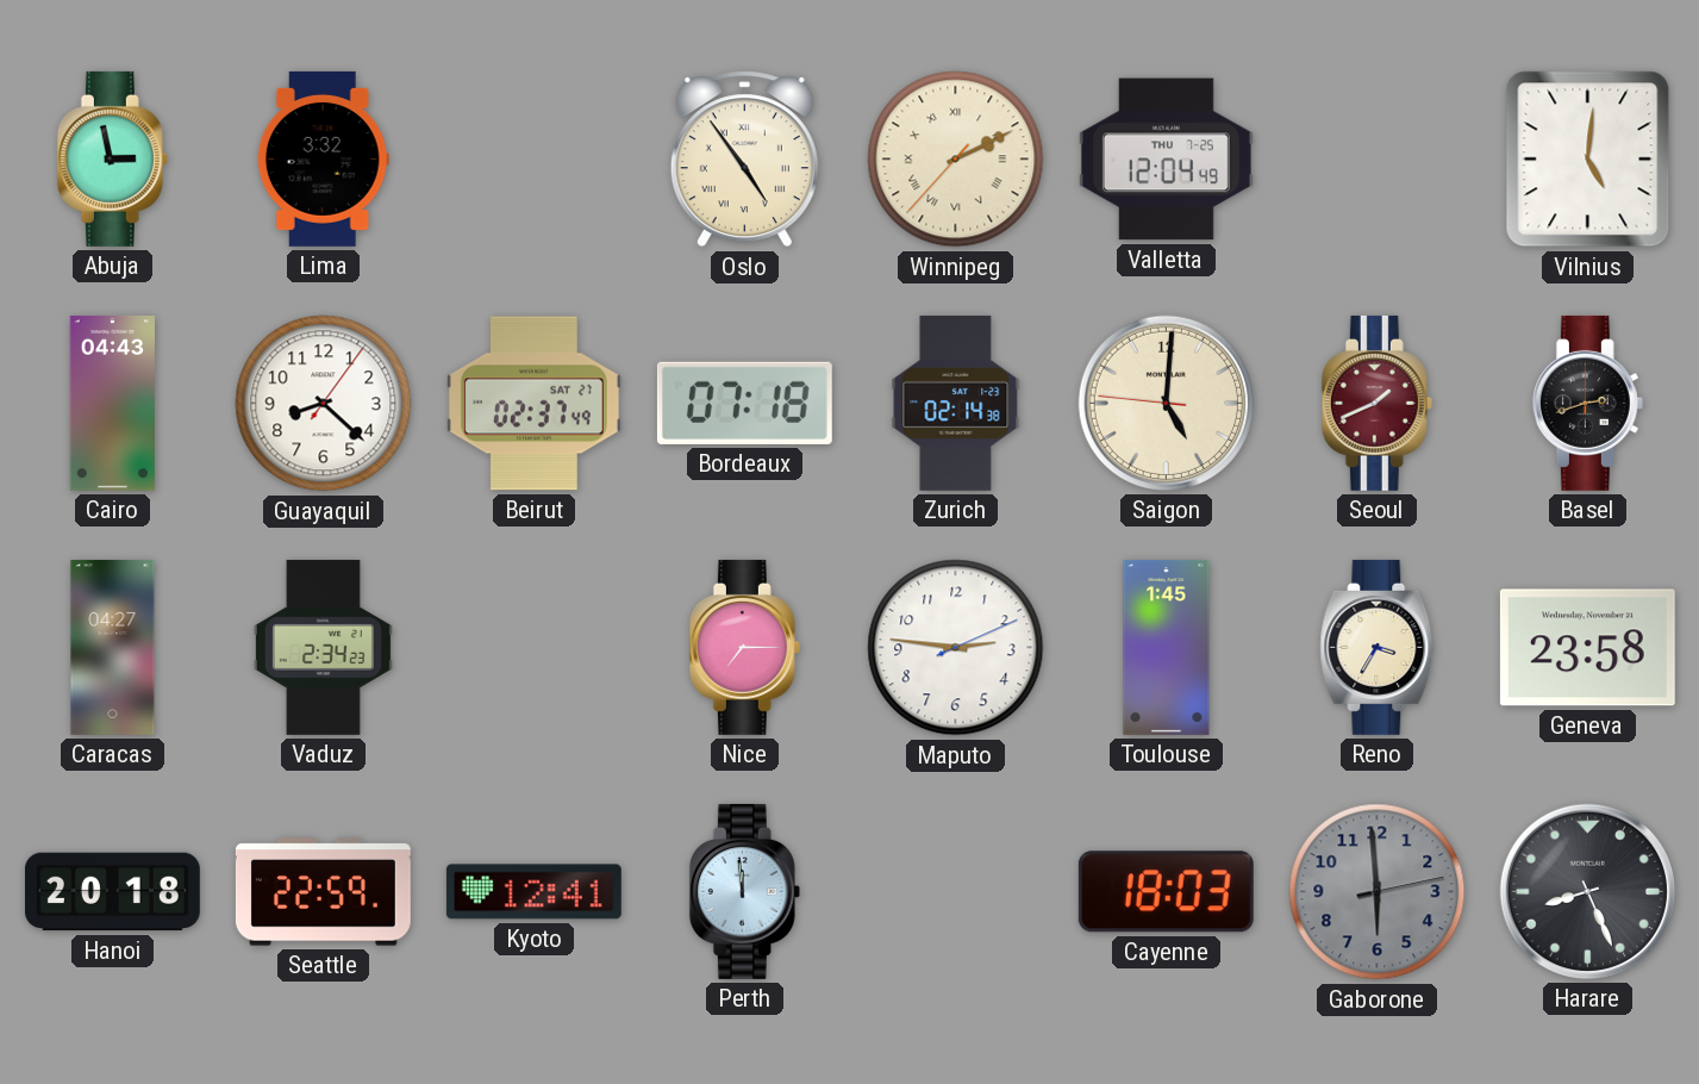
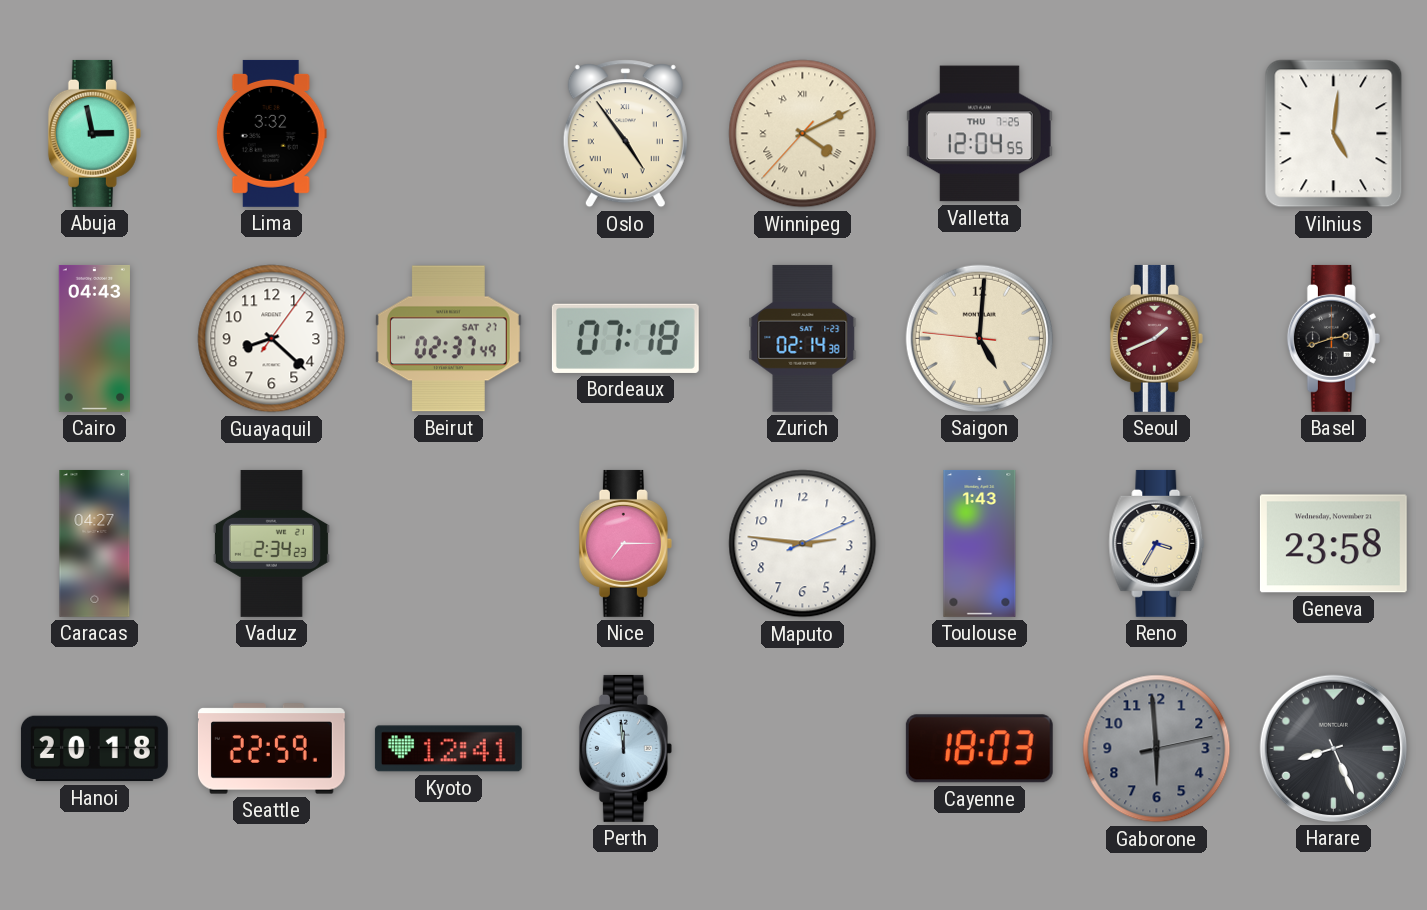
Winnipeg: 2:10 -> 4:10 (803, 134)
Valletta: 12:04:49 -> 12:04:55 (979, 134)
Toulouse: 1:45 -> 1:43 (980, 543)
